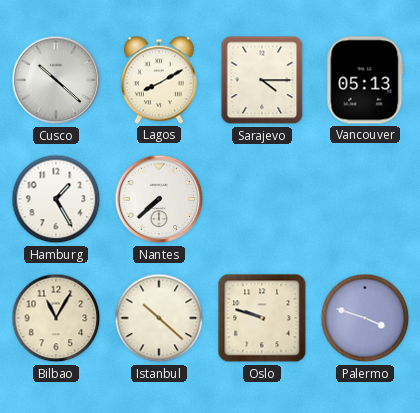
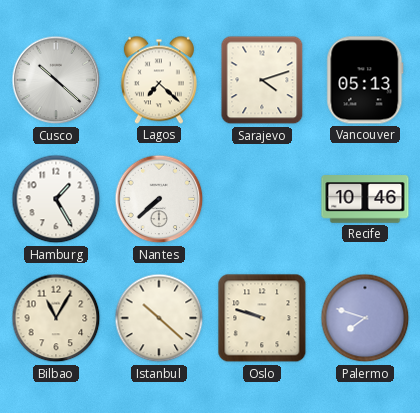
Lagos: 8:10 -> 7:22 (159, 80)
Sarajevo: 4:15 -> 4:12 (262, 80)
Recife: none -> 10:46 (365, 199)
Palermo: 3:48 -> 7:48 (365, 318)
